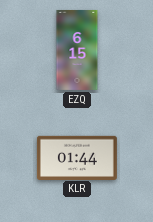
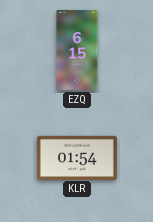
KLR: 01:44 -> 01:54 (77, 157)
